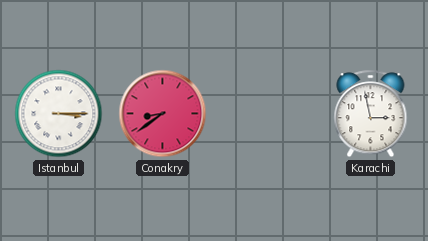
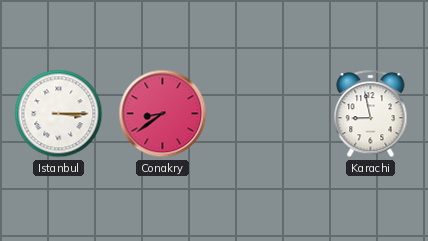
Karachi: 2:58 -> 8:58 (371, 114)
